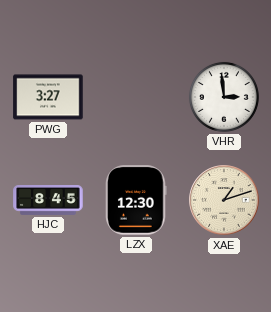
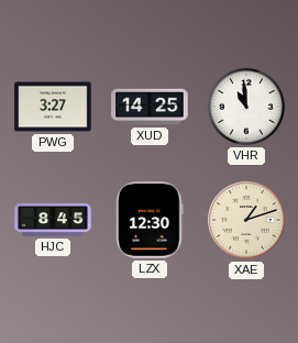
XUD: none -> 14:25 (150, 107)
VHR: 2:59 -> 10:59 (246, 107)
